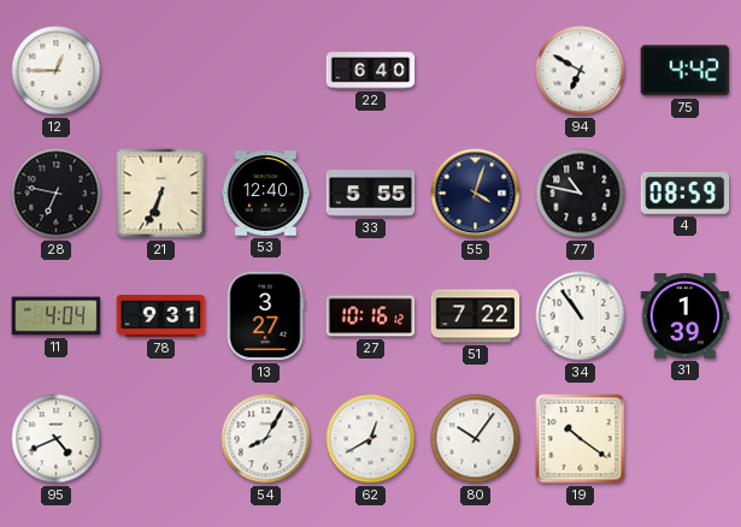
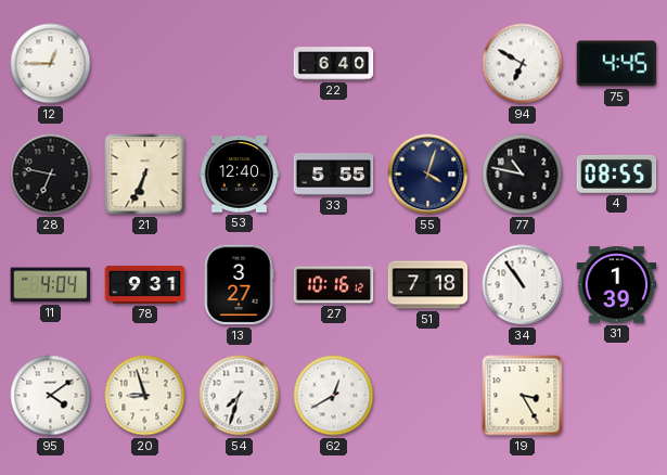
75: 4:42 -> 4:45 (617, 64)
4: 08:59 -> 08:55 (617, 174)
51: 7:22 -> 7:18 (428, 285)
95: 4:41 -> 4:09 (51, 396)
20: none -> 8:57 (145, 396)
54: 8:05 -> 7:33 (240, 396)
80: 10:06 -> none (476, 439)
19: 10:21 -> 3:25 (523, 396)
